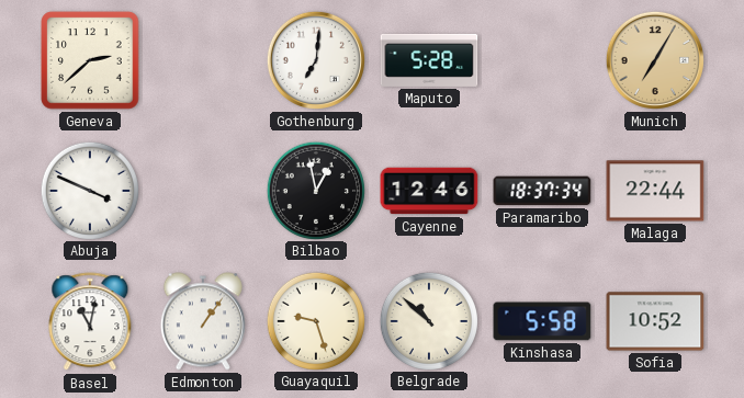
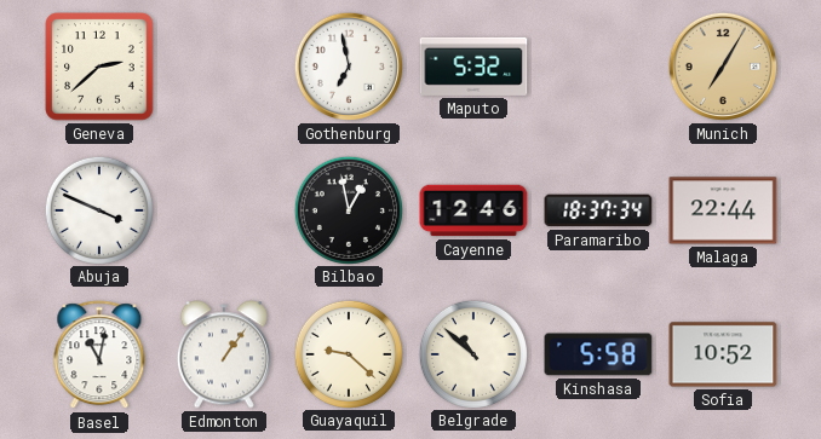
Gothenburg: 7:01 -> 6:58 (349, 67)
Maputo: 5:28 -> 5:32 (473, 67)
Guayaquil: 9:27 -> 9:22 (348, 353)
